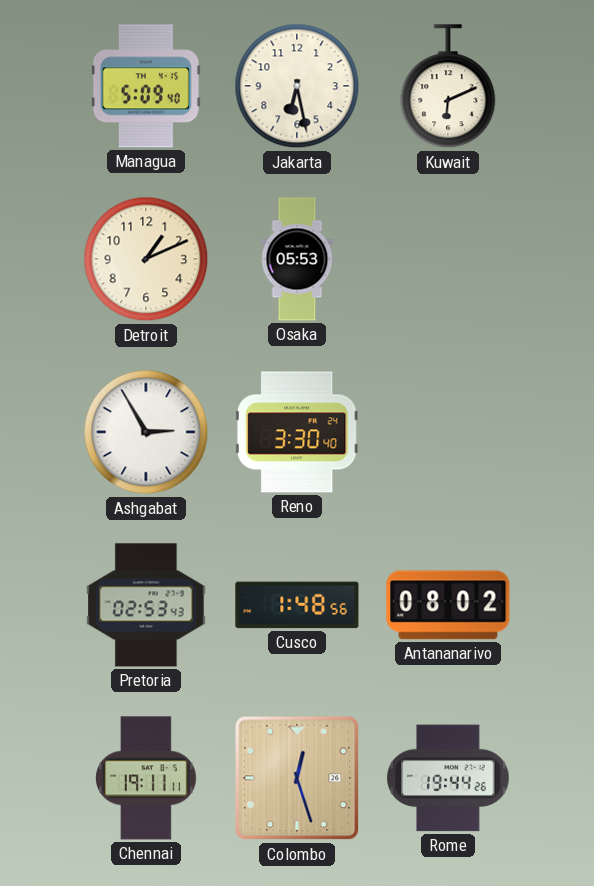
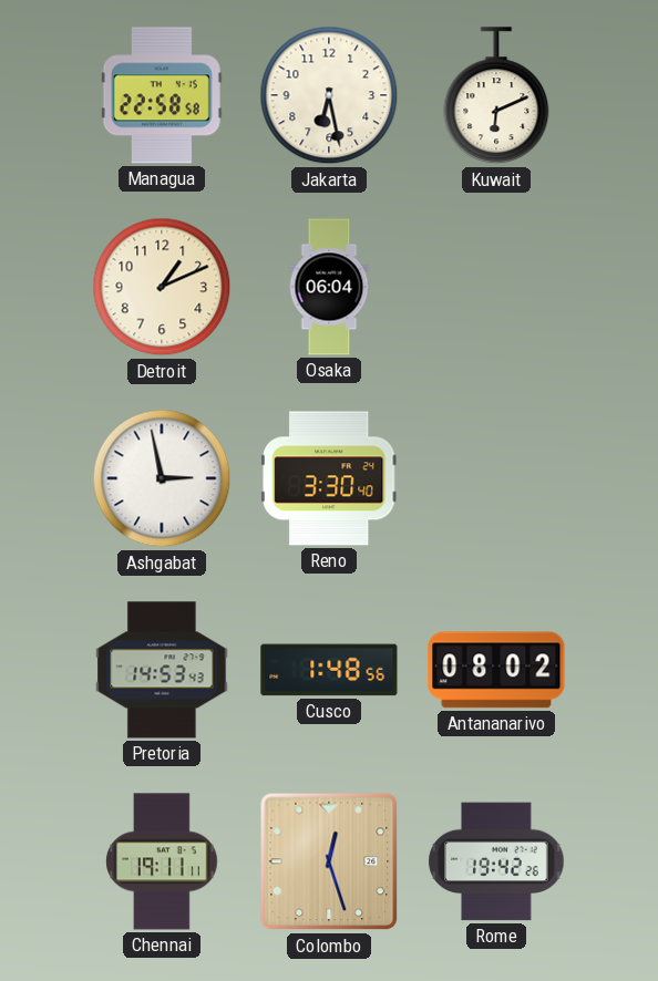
Managua: 5:09 -> 22:58 (162, 95)
Osaka: 05:53 -> 06:04 (329, 287)
Ashgabat: 2:55 -> 2:58 (162, 478)
Pretoria: 02:53 -> 14:53 (162, 670)
Rome: 19:44 -> 19:42 (496, 861)
